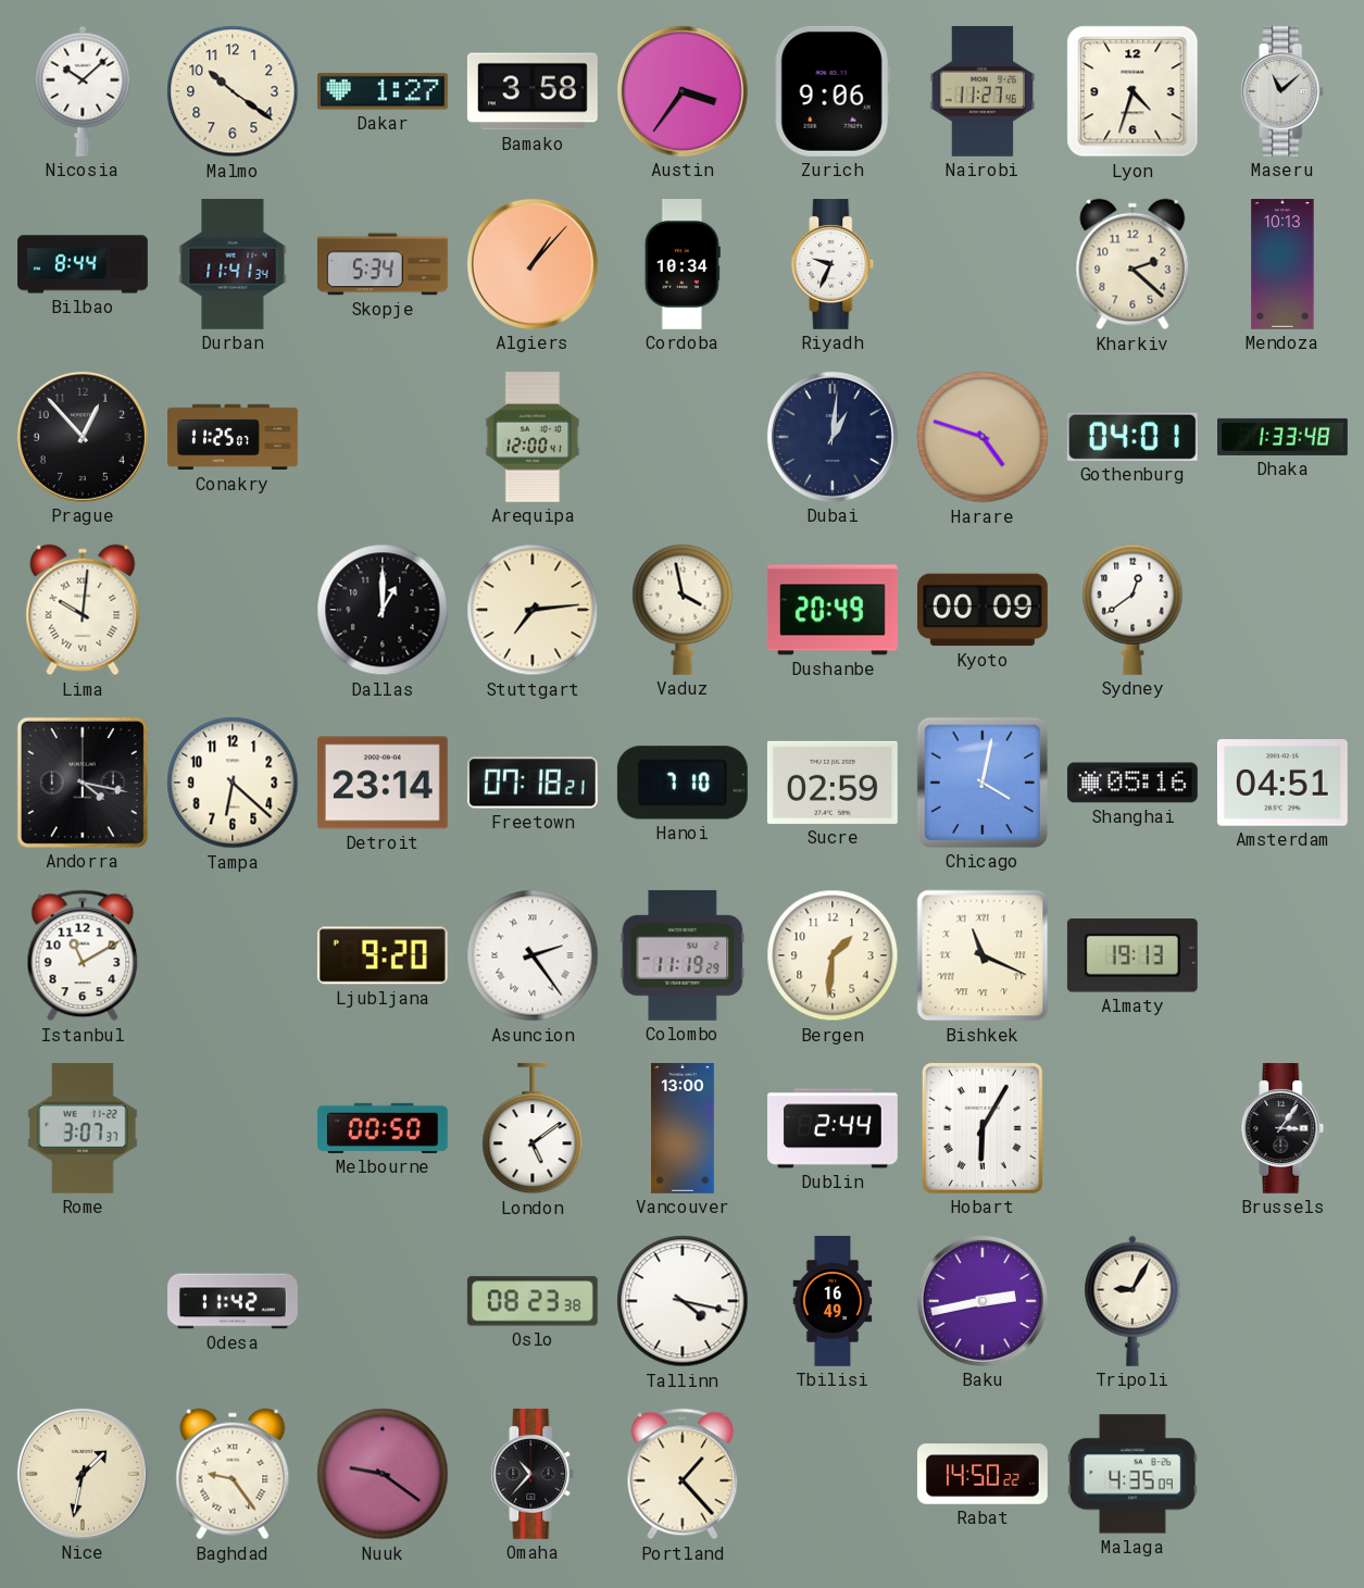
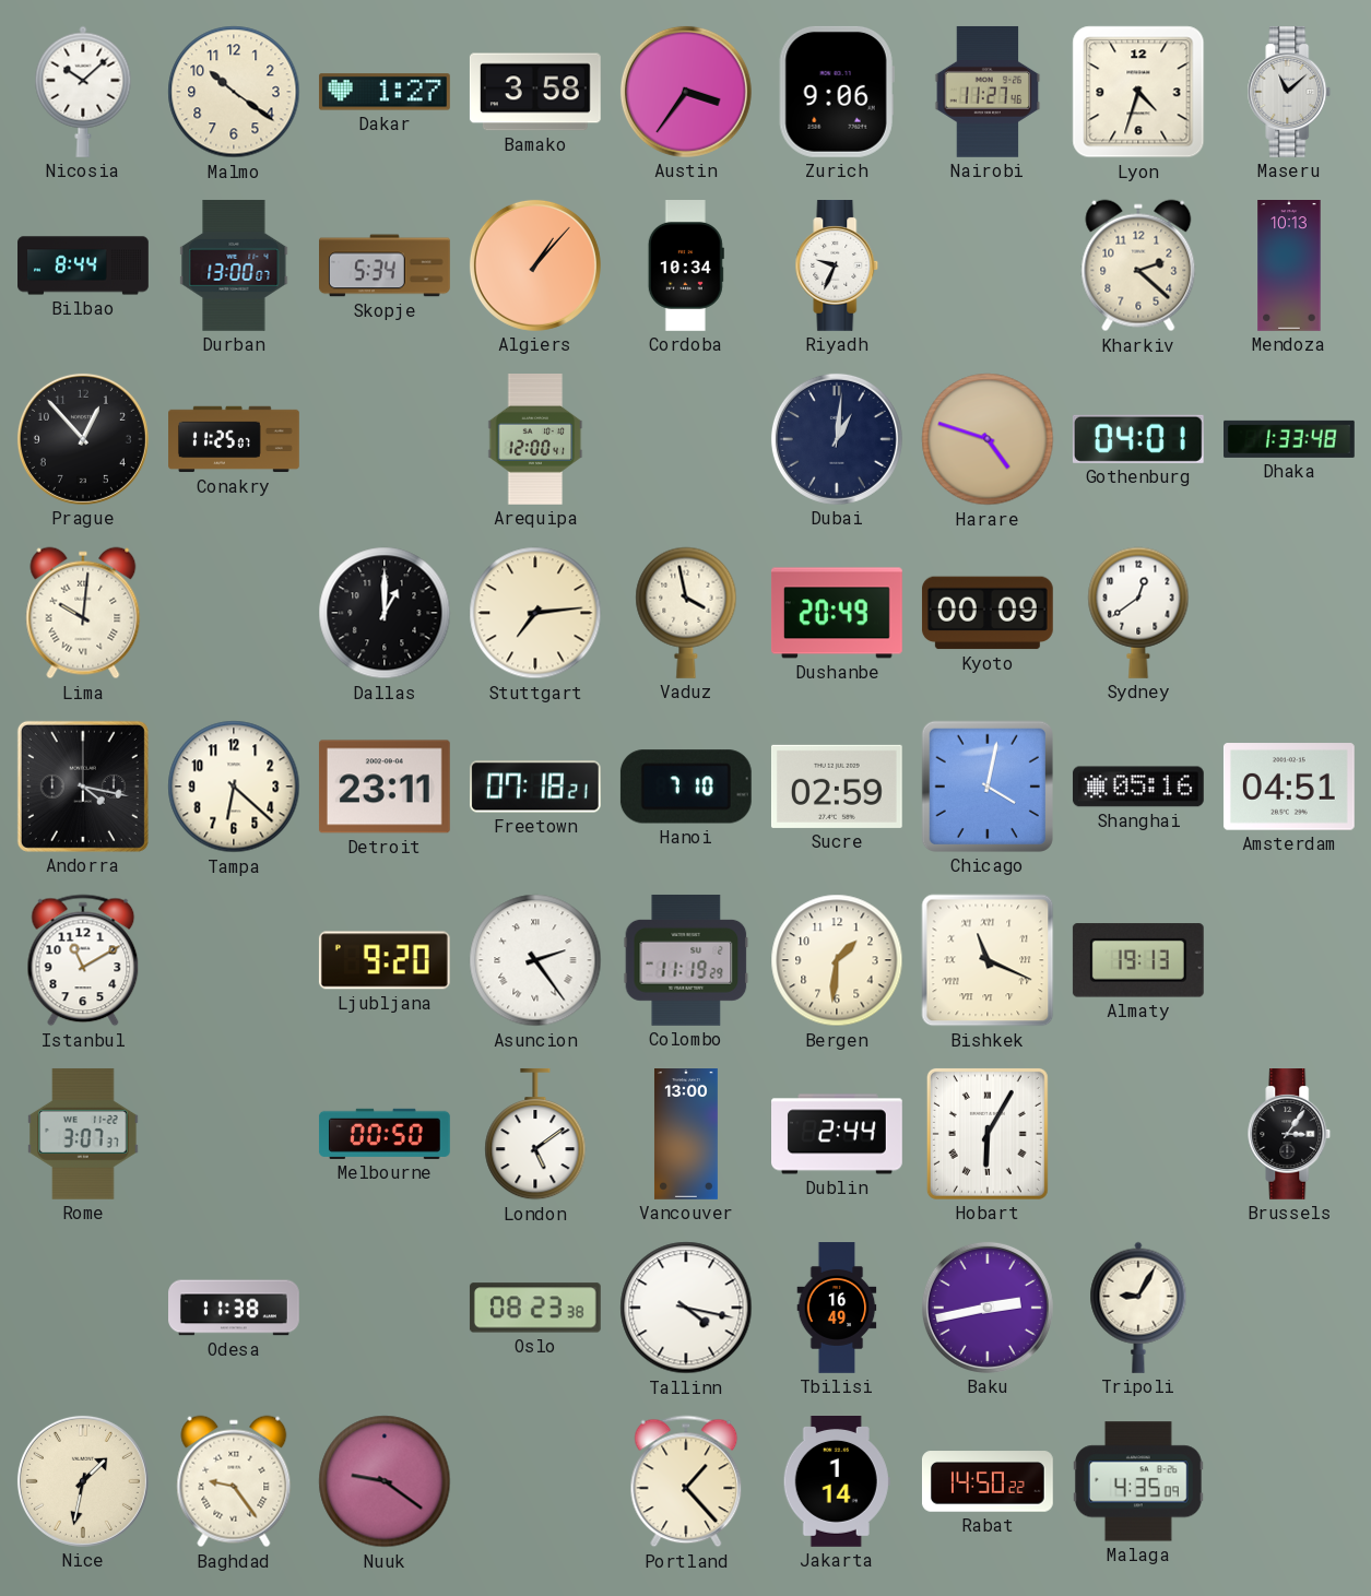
Durban: 11:41 -> 13:00 (234, 265)
Detroit: 23:14 -> 23:11 (385, 787)
Odesa: 11:42 -> 11:38 (235, 1308)
Omaha: 10:37 -> none (533, 1475)
Jakarta: none -> 1:14 (837, 1482)
